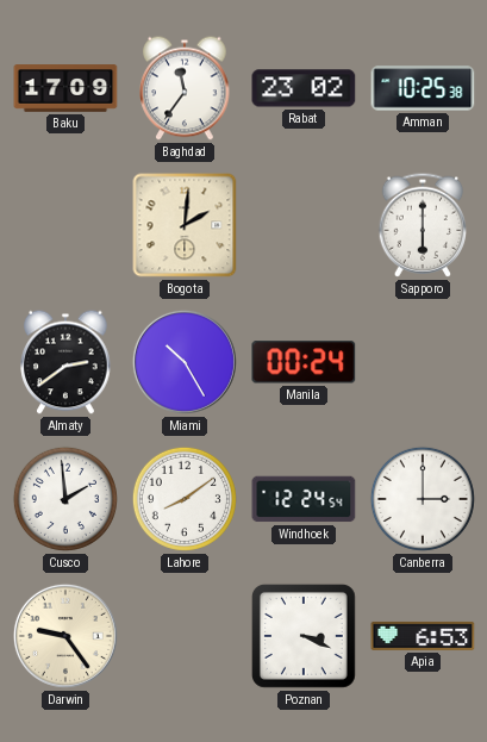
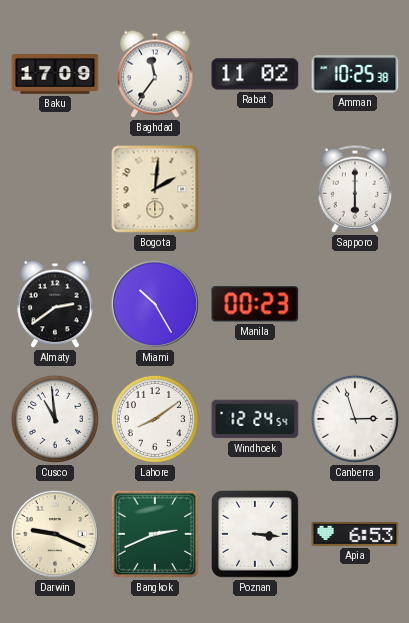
Rabat: 23:02 -> 11:02 (255, 74)
Manila: 00:24 -> 00:23 (255, 304)
Cusco: 1:59 -> 10:59 (55, 419)
Canberra: 3:00 -> 2:57 (355, 419)
Darwin: 9:24 -> 9:19 (55, 534)
Bangkok: none -> 2:41 (155, 534)
Poznan: 3:19 -> 3:16 (255, 534)
